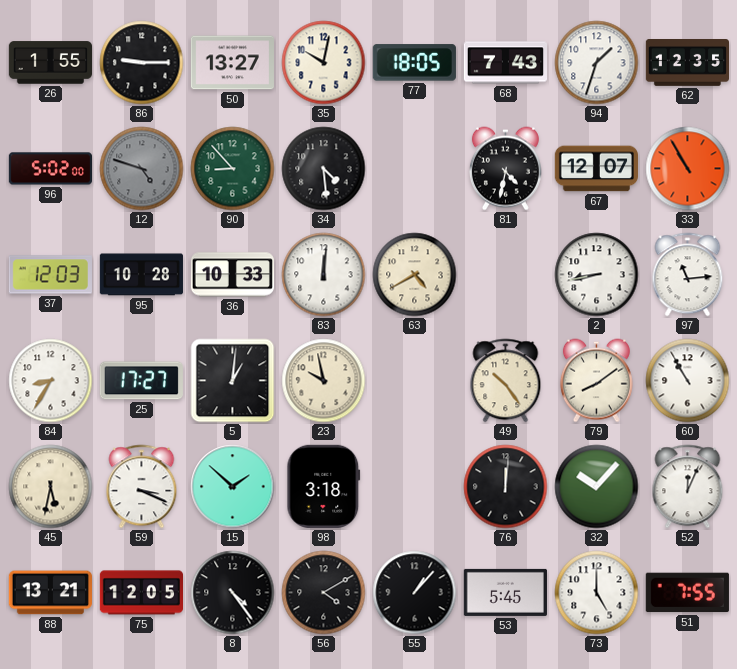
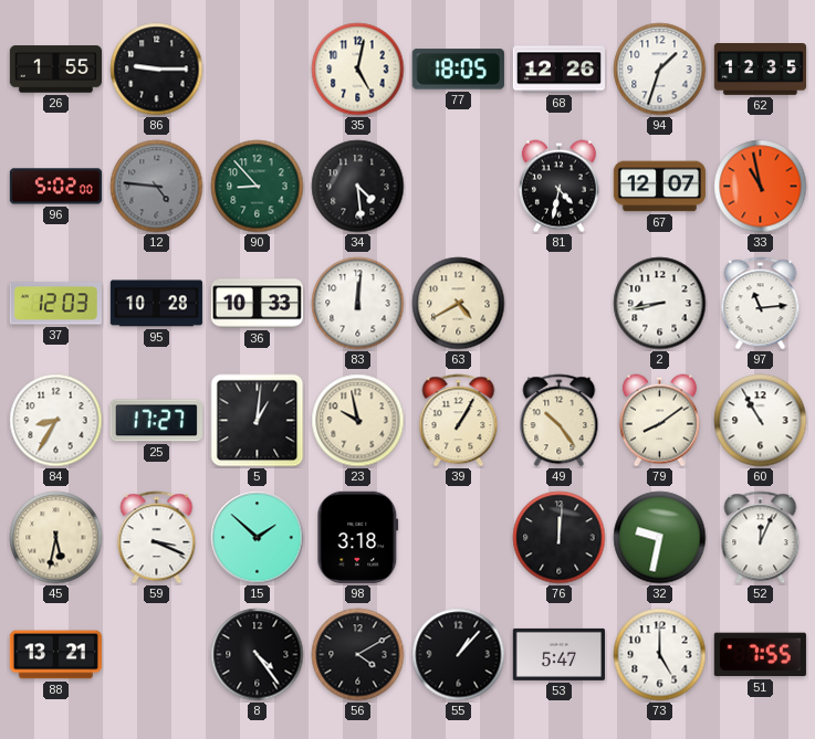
50: 13:27 -> none (232, 63)
35: 10:02 -> 5:02 (358, 70)
68: 7:43 -> 12:26 (558, 70)
12: 4:48 -> 4:46 (157, 187)
33: 10:55 -> 10:58 (761, 187)
39: none -> 1:05 (459, 421)
32: 10:07 -> 9:32 (660, 538)
75: 12:05 -> none (141, 593)
53: 5:45 -> 5:47 (558, 654)
